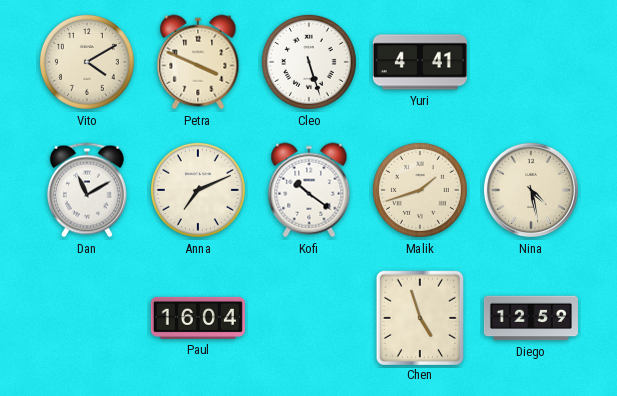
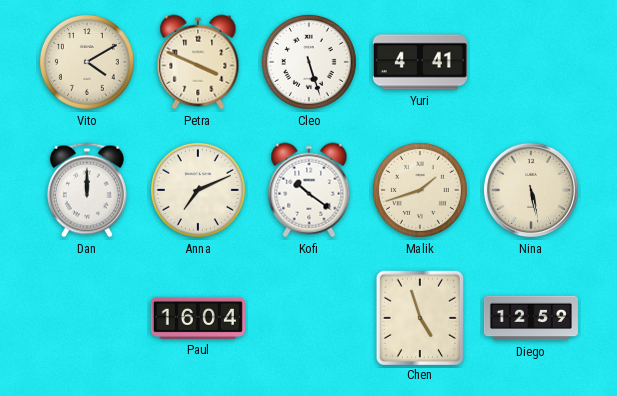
Dan: 11:10 -> 12:00 (87, 190)
Nina: 4:28 -> 5:28 (531, 190)
